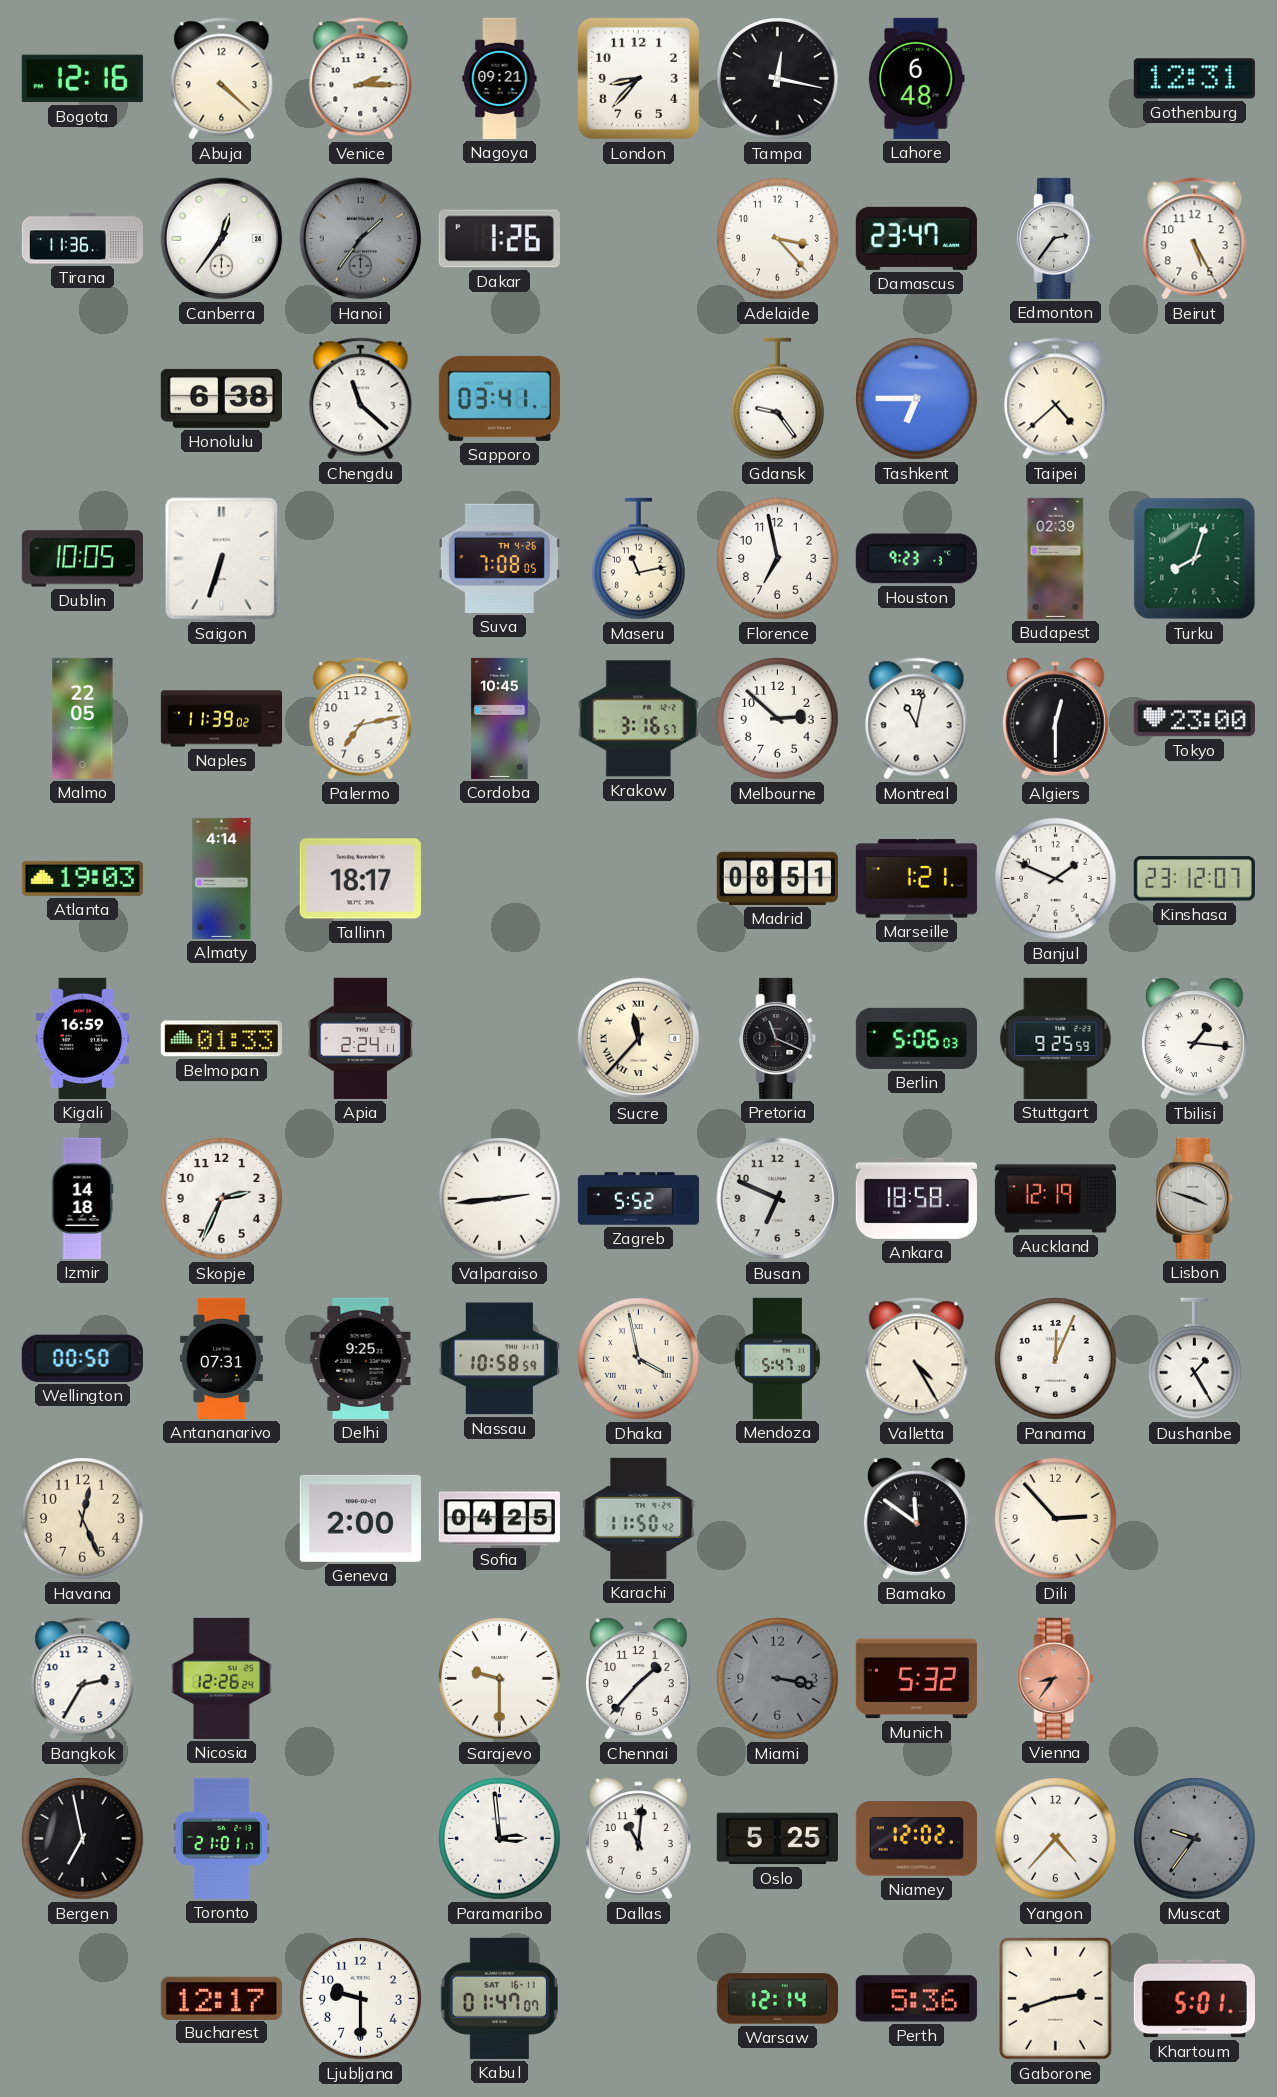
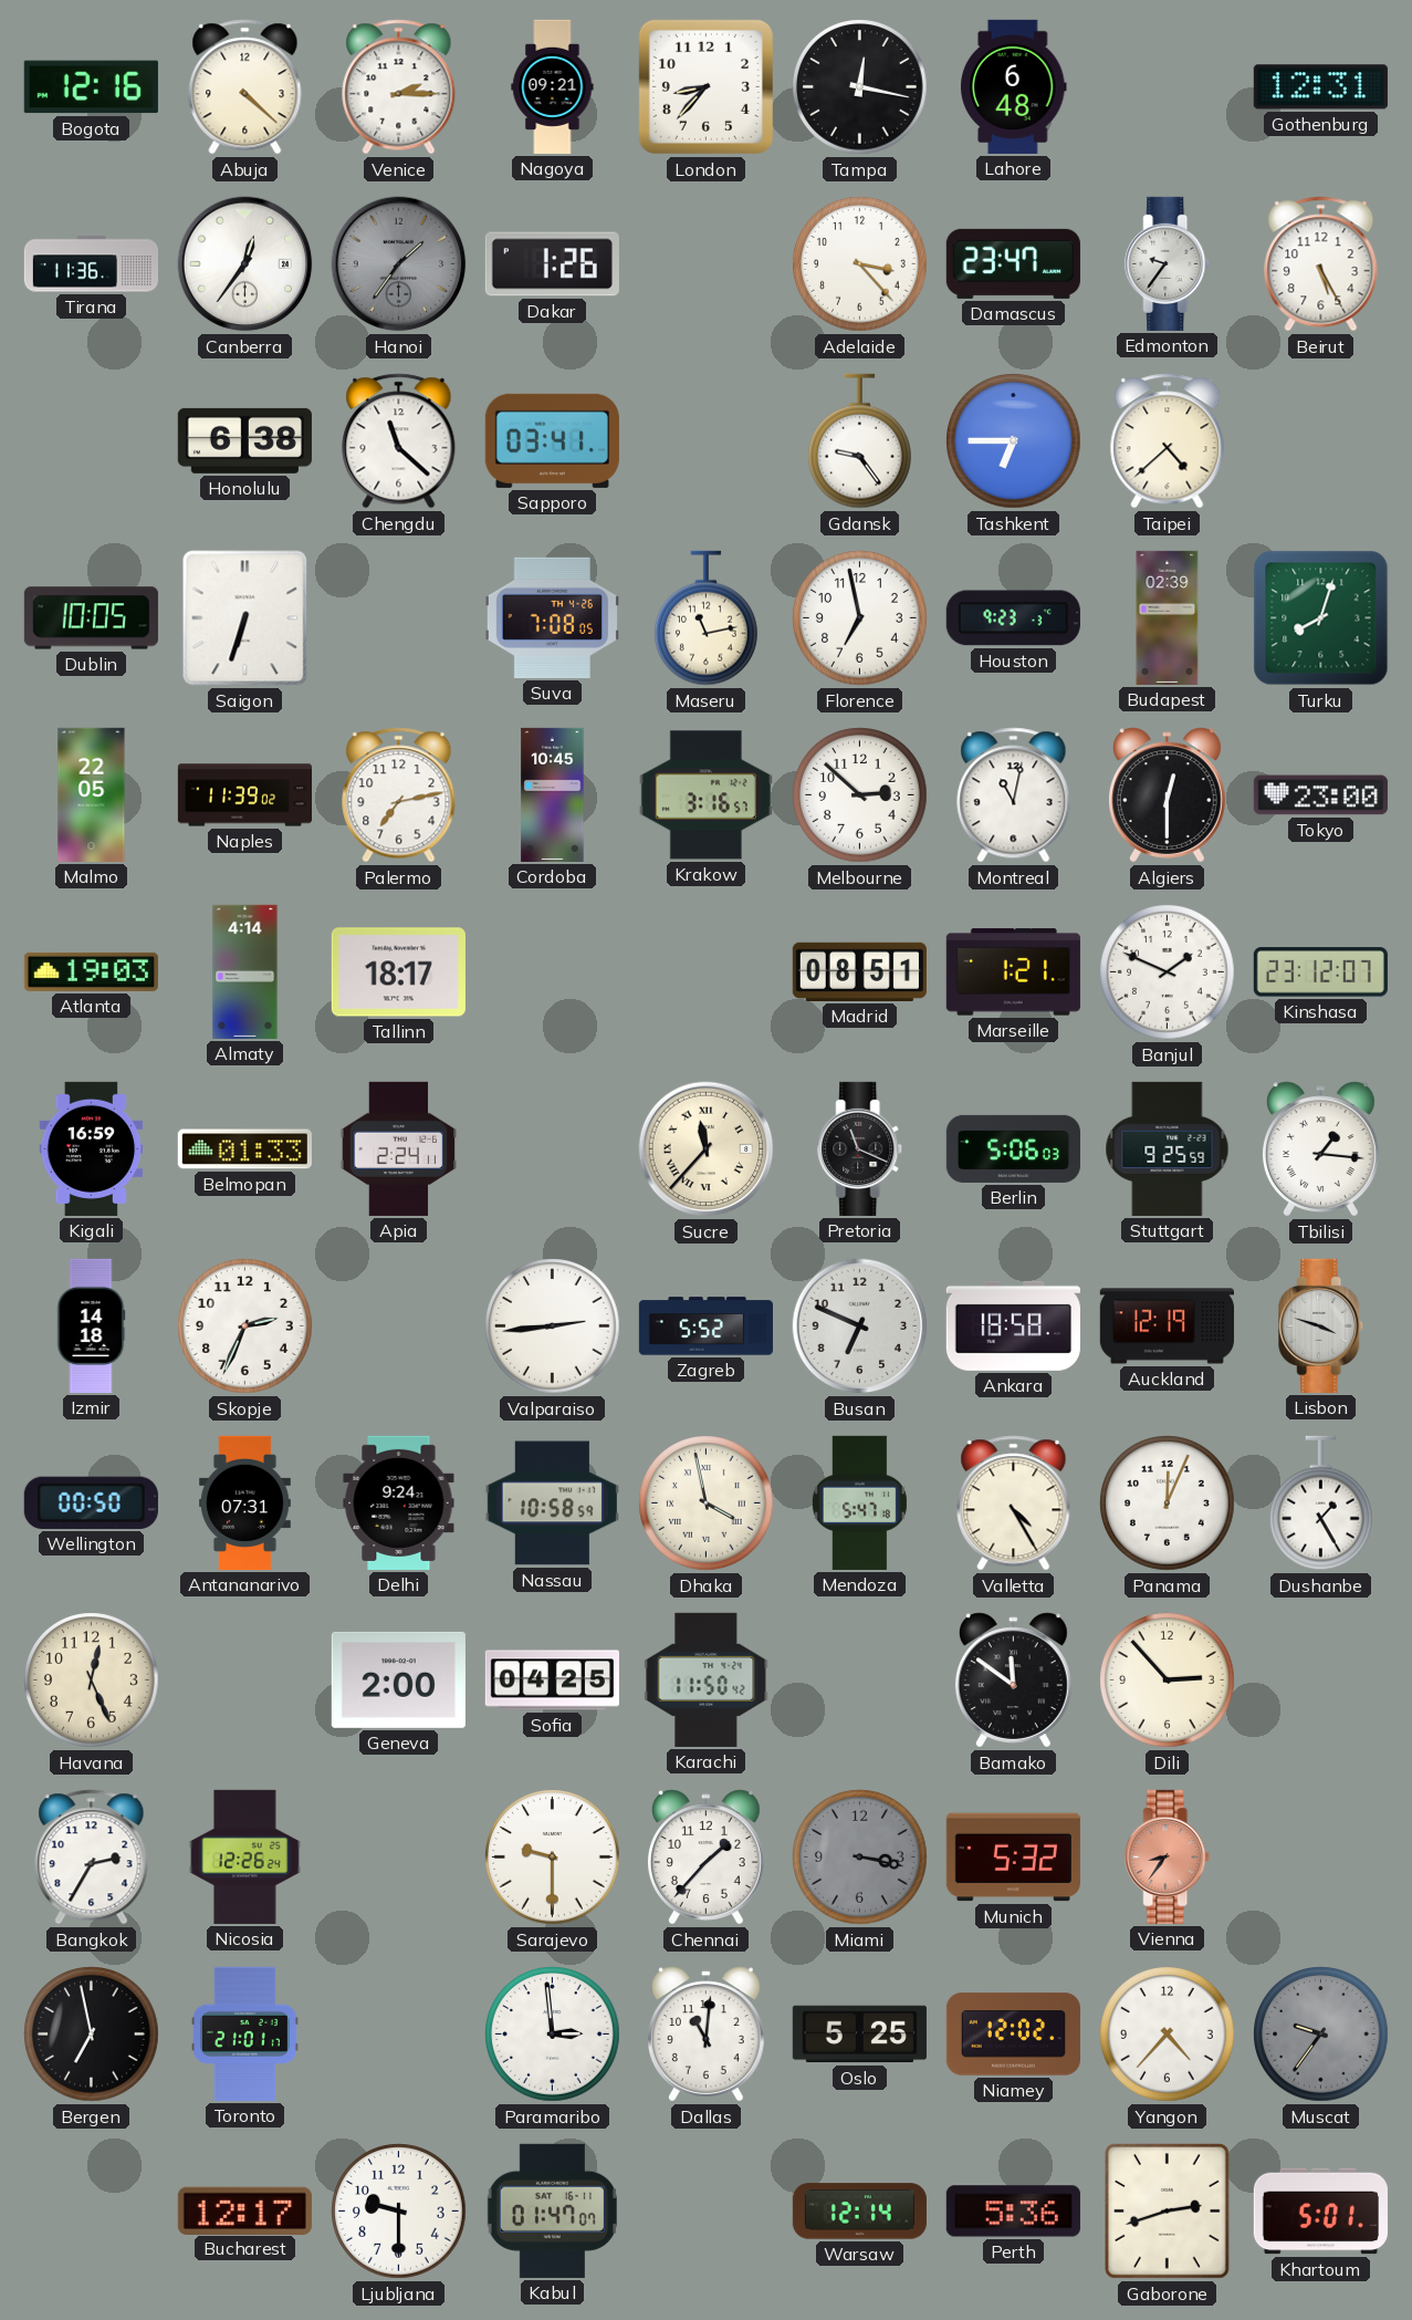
Edmonton: 2:36 -> 9:36 (1168, 263)
Delhi: 9:25 -> 9:24 (399, 1502)
